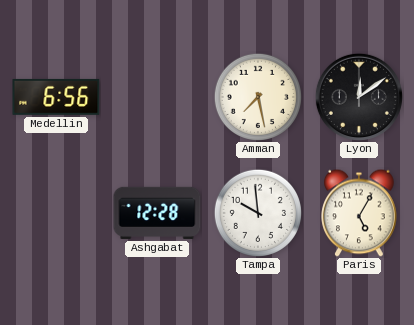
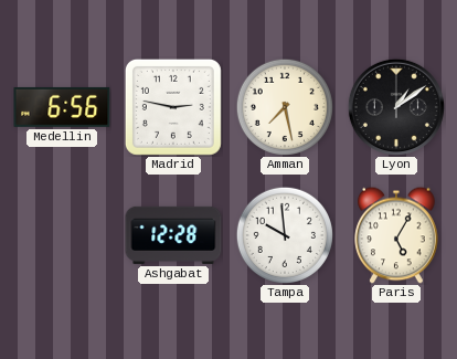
Madrid: none -> 2:47 (173, 107)
Lyon: 12:09 -> 1:09 (396, 107)
